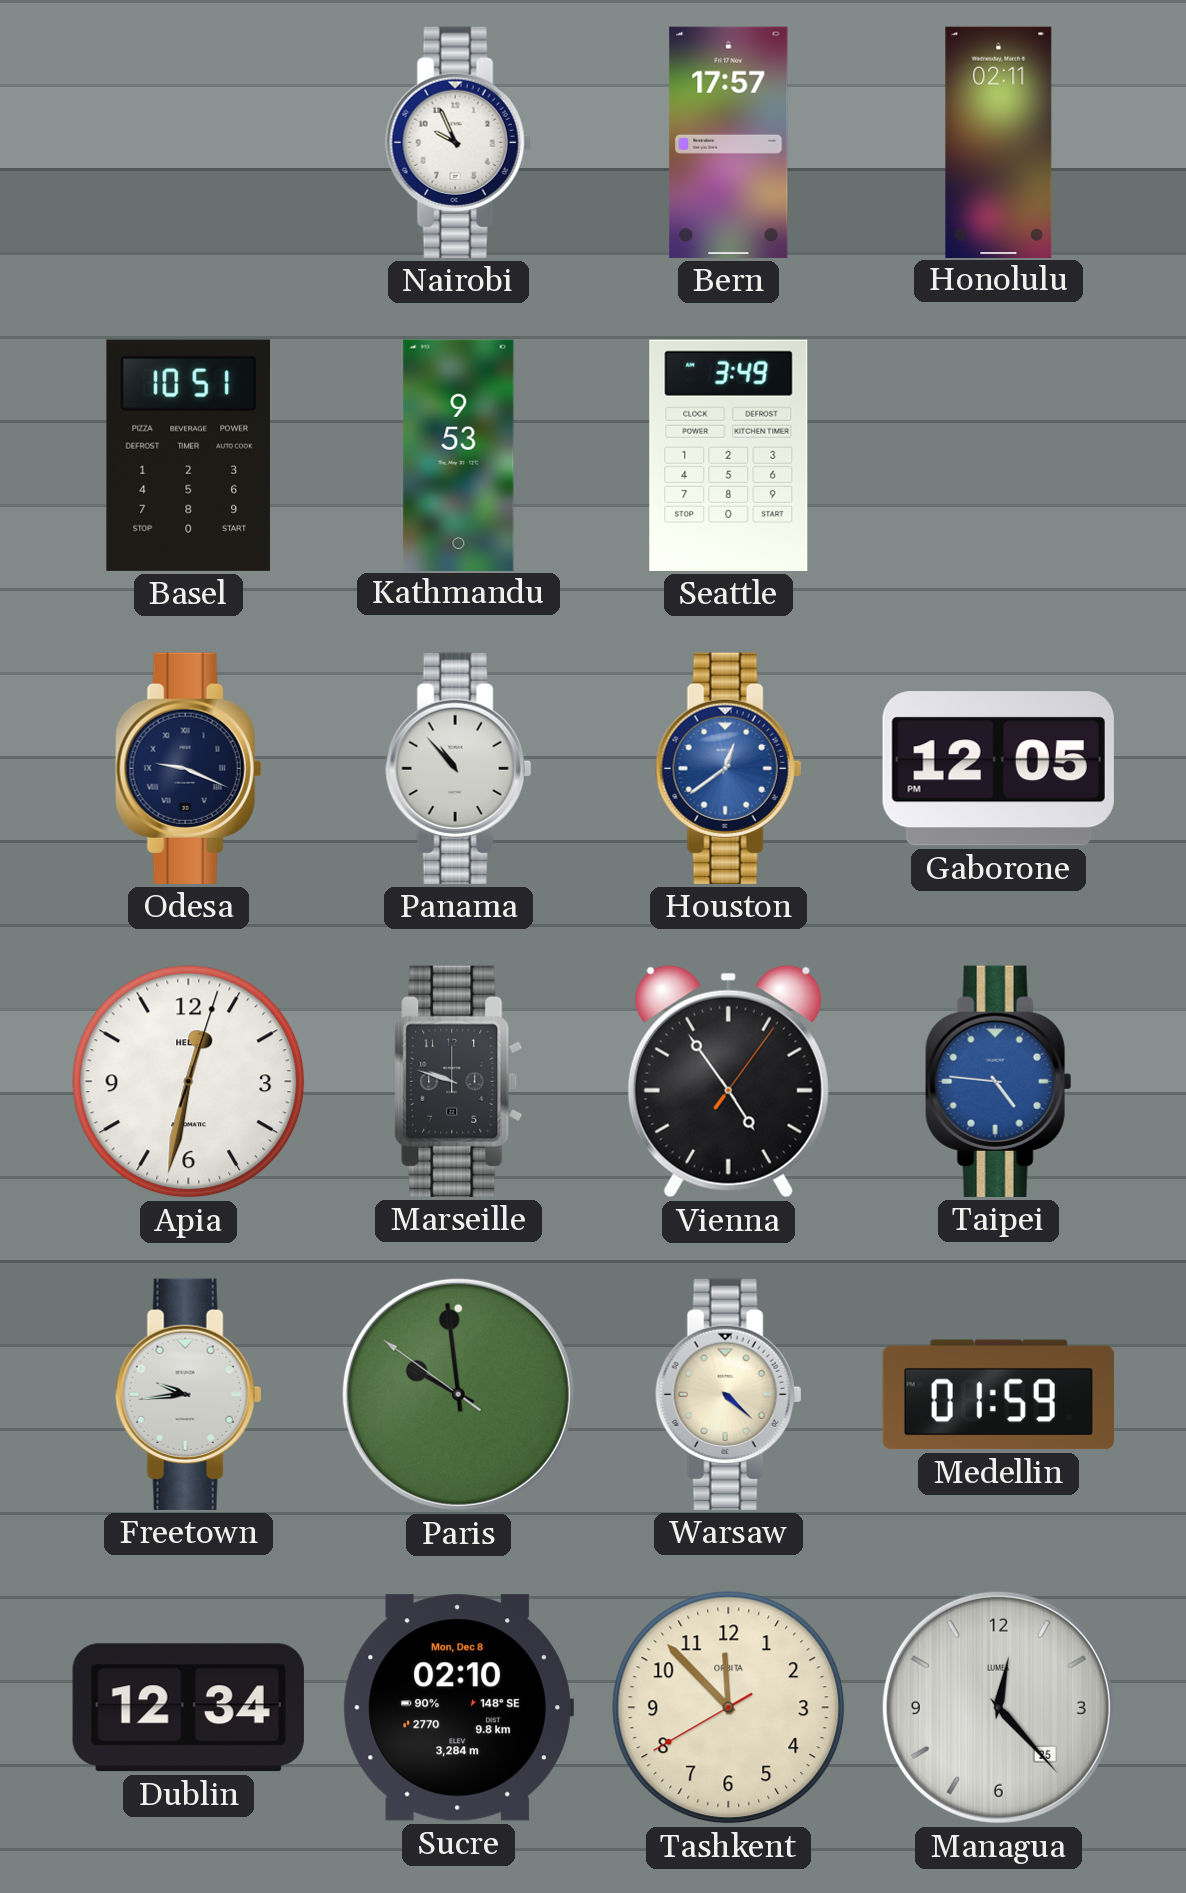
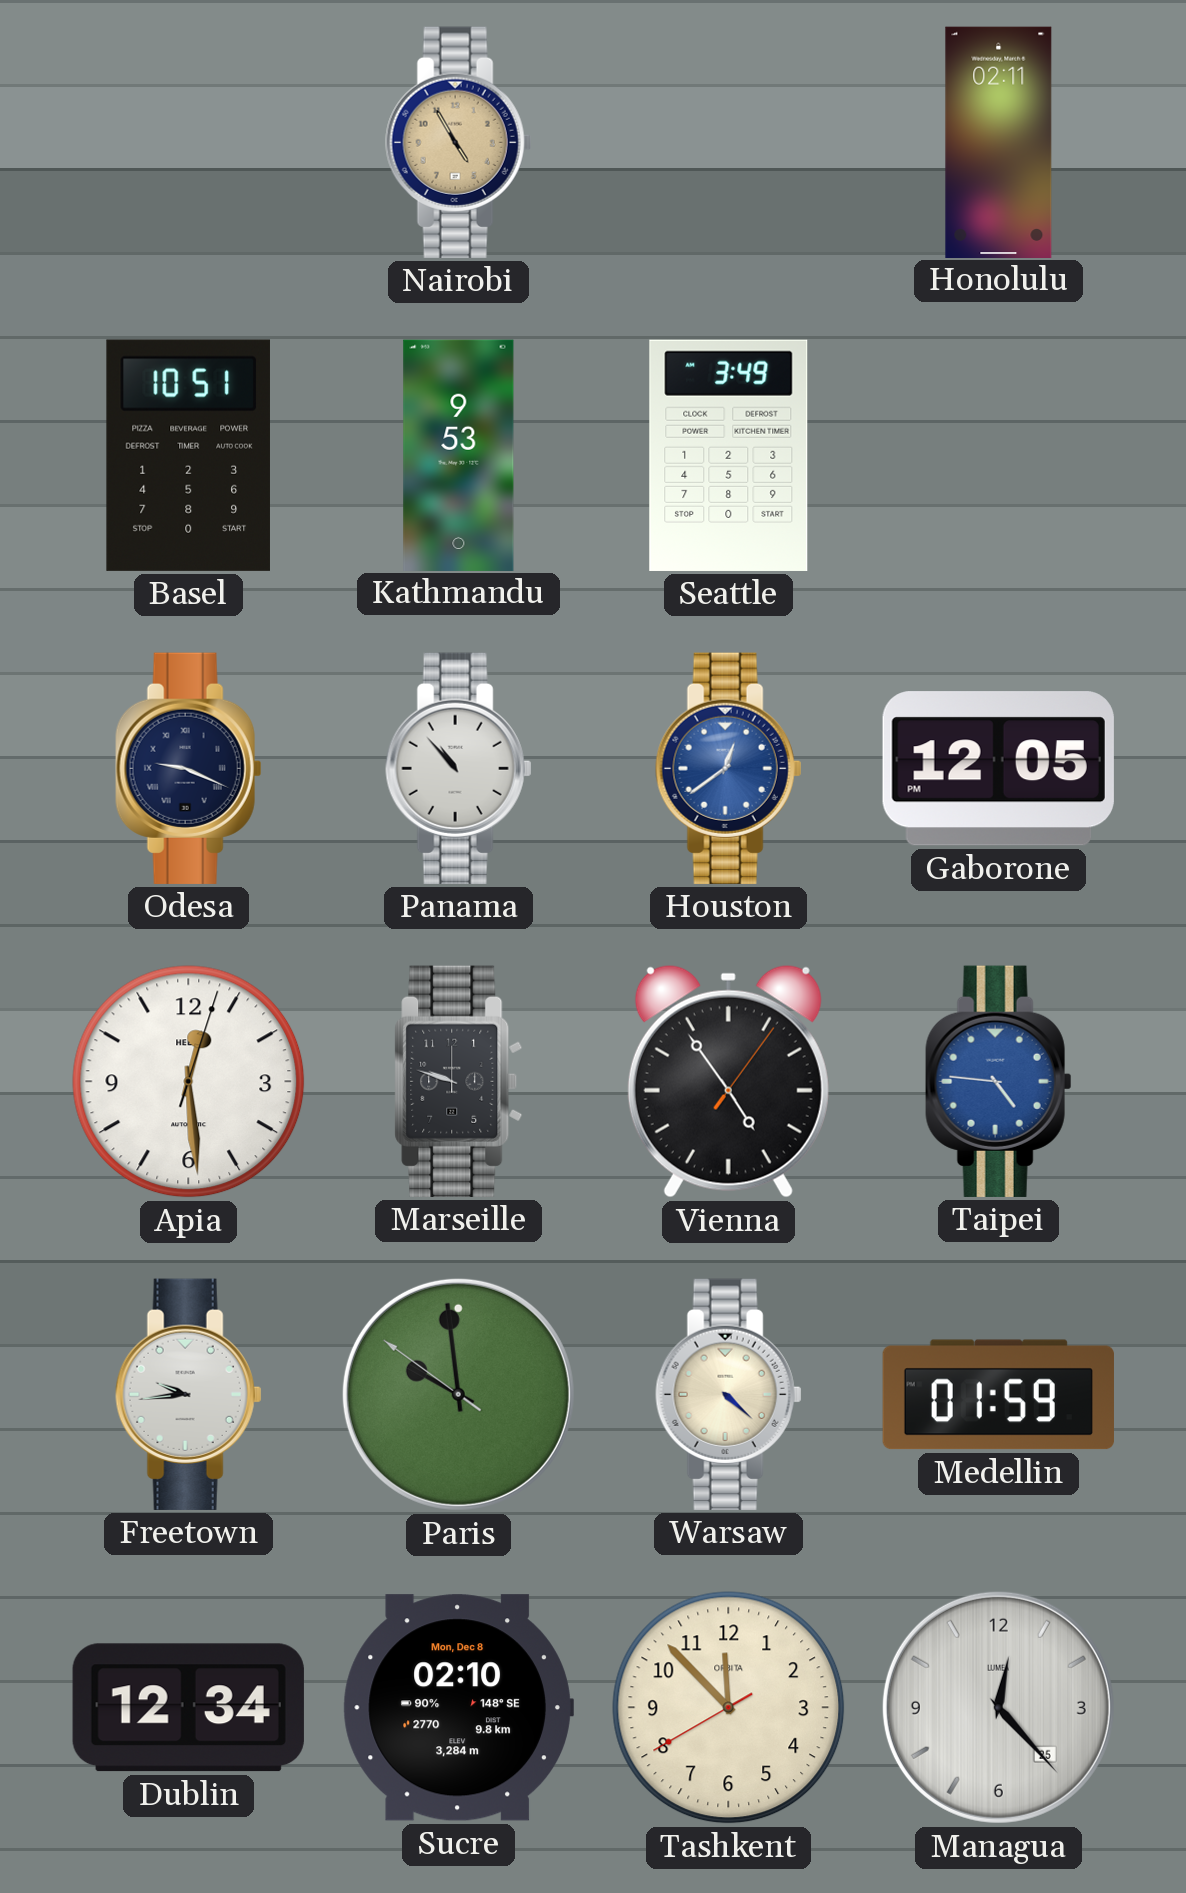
Nairobi: 9:56 -> 4:55 (459, 142)
Nairobi dial: white -> champagne (459, 142)
Bern: 17:57 -> none (729, 142)
Apia: 12:32 -> 12:29 (189, 1082)
